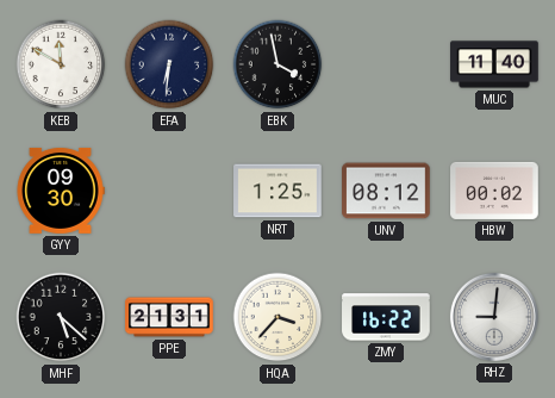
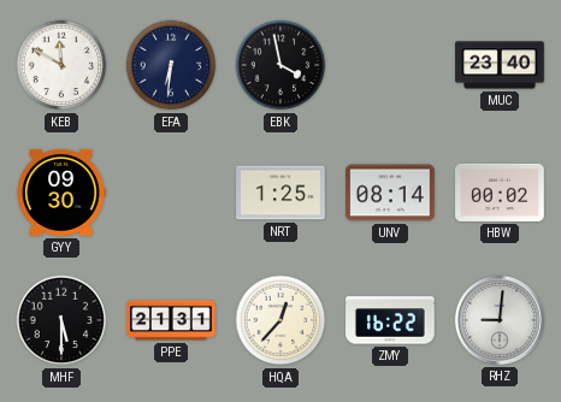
MUC: 11:40 -> 23:40 (500, 65)
UNV: 08:12 -> 08:14 (390, 193)
MHF: 5:22 -> 5:30 (61, 320)
HQA: 3:37 -> 12:37 (280, 320)
